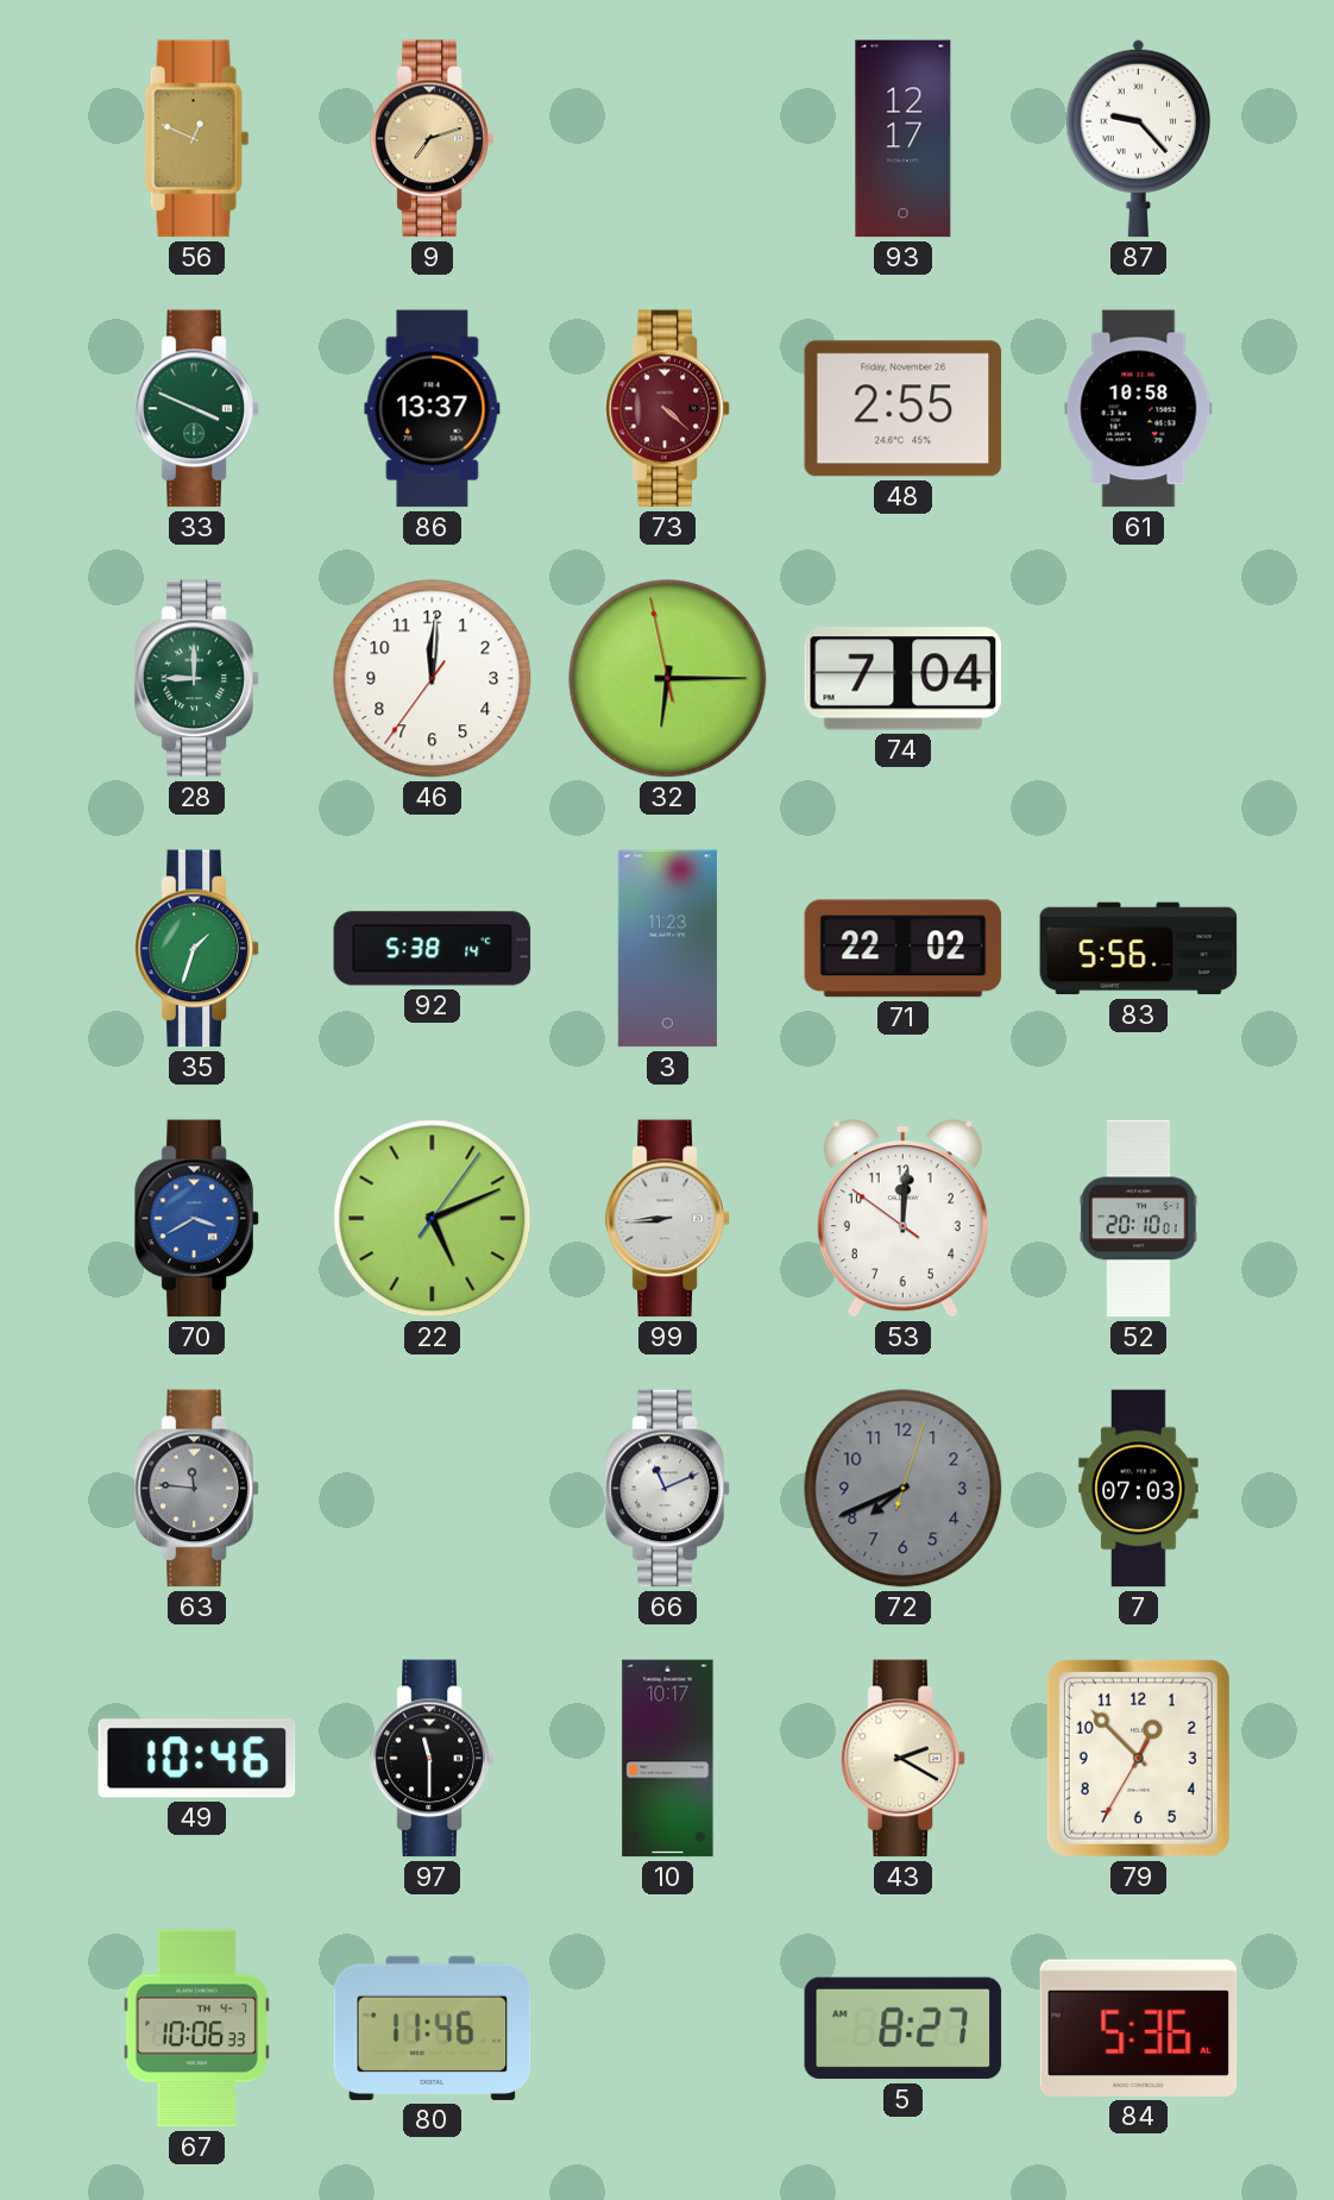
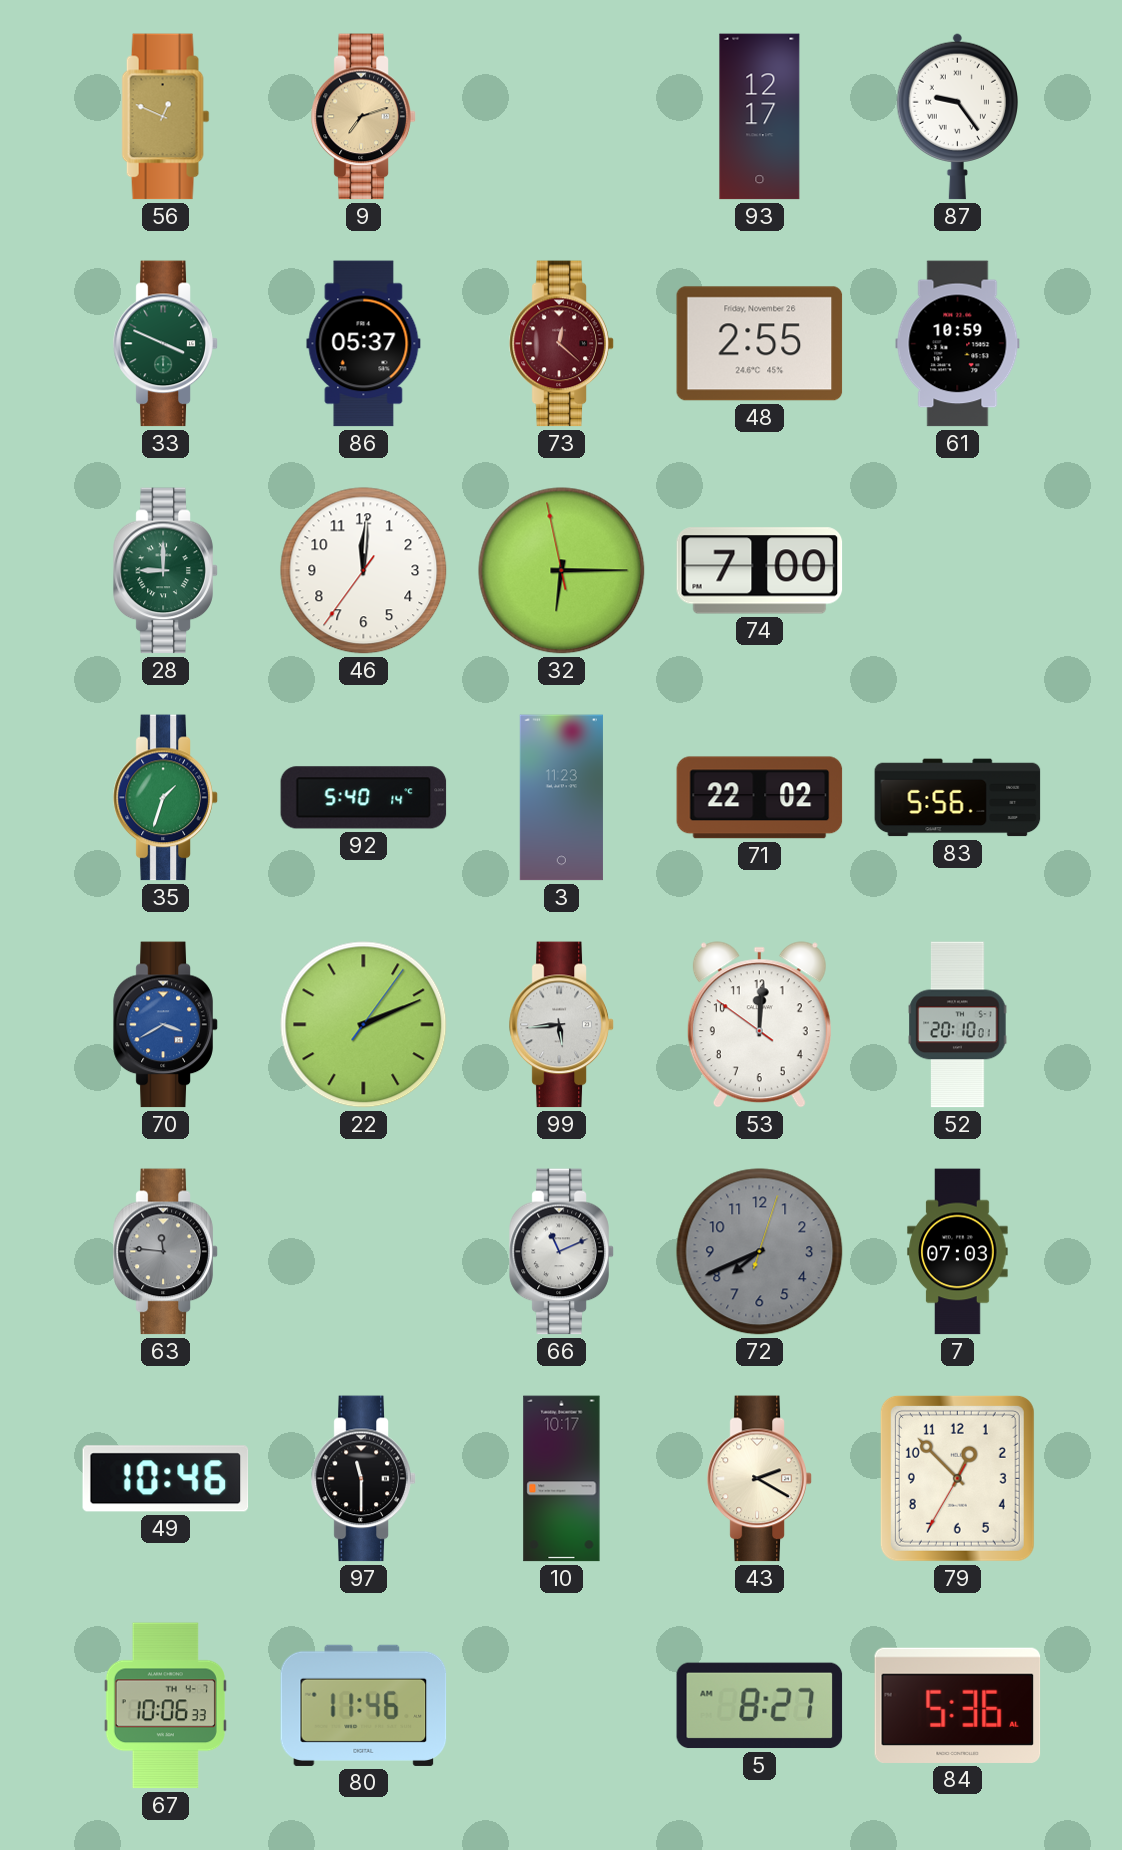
87: 9:23 -> 9:24 (957, 116)
86: 13:37 -> 05:37 (364, 344)
73: 4:22 -> 12:22 (562, 344)
61: 10:58 -> 10:59 (958, 344)
74: 7:04 -> 7:00 (760, 571)
92: 5:38 -> 5:40 (364, 798)
22: 5:11 -> 2:11 (364, 1025)
99: 8:44 -> 5:44 (562, 1025)
